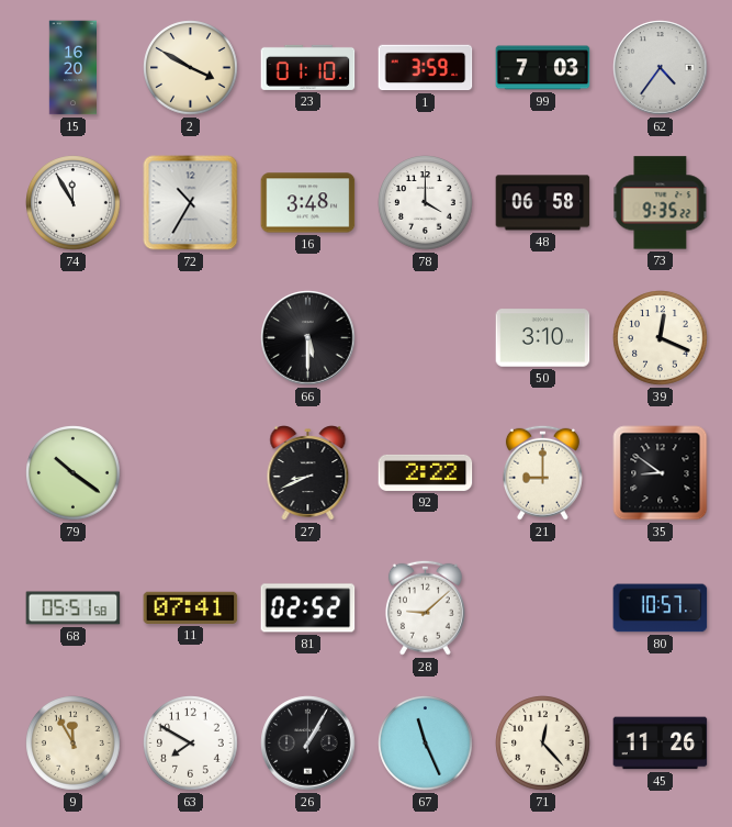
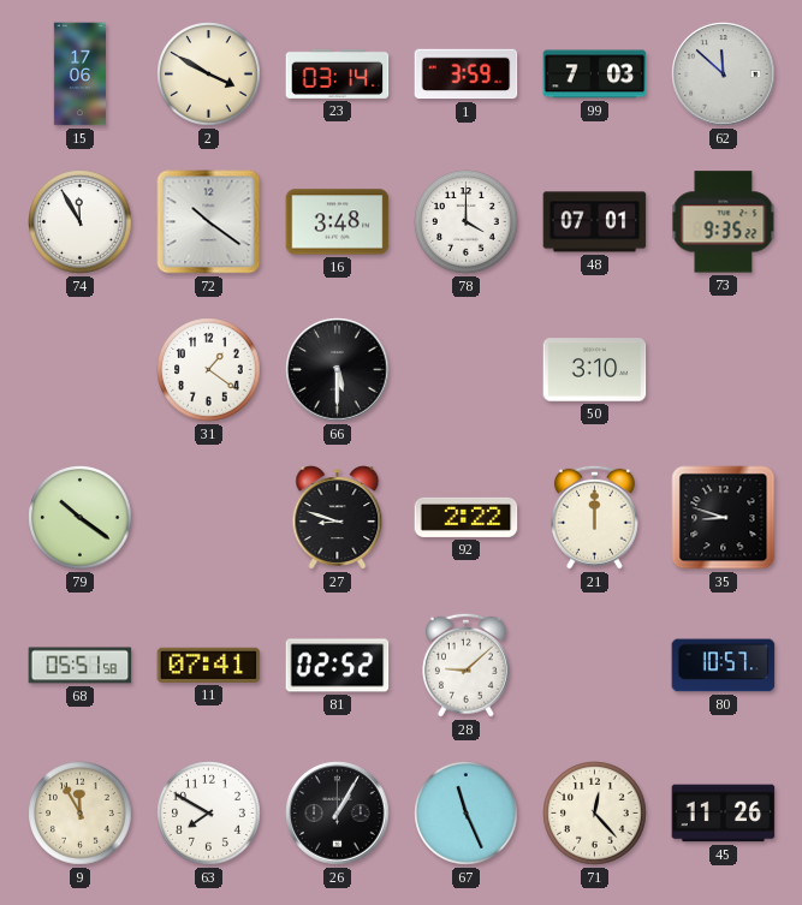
15: 16:20 -> 17:06 (79, 75)
23: 01:10 -> 03:14 (338, 73)
62: 4:36 -> 11:52 (724, 75)
72: 10:35 -> 10:21 (209, 222)
48: 06:58 -> 07:01 (595, 222)
31: none -> 1:21 (209, 370)
39: 12:19 -> none (661, 338)
27: 8:41 -> 8:48 (338, 518)
21: 9:00 -> 12:00 (594, 517)
35: 8:51 -> 8:48 (724, 518)
